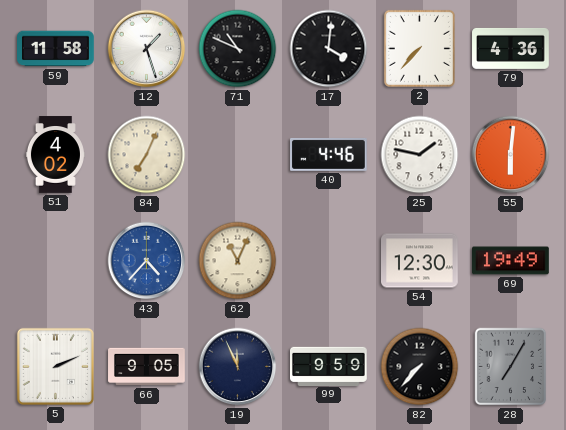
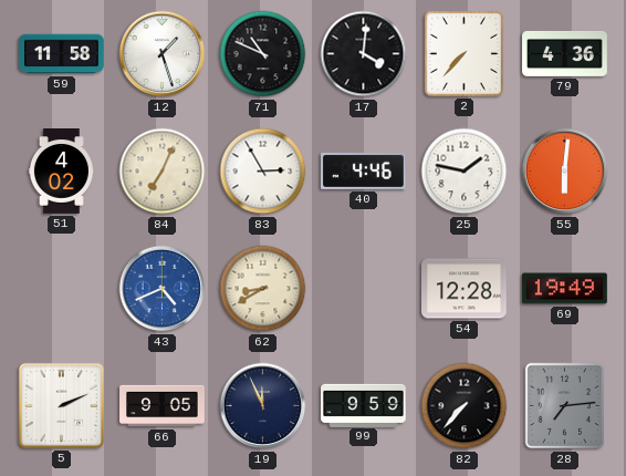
83: none -> 2:55 (263, 172)
43: 4:37 -> 4:41 (163, 289)
62: 11:04 -> 8:40 (263, 289)
54: 12:30 -> 12:28 (465, 289)
28: 7:05 -> 7:14 (565, 406)
